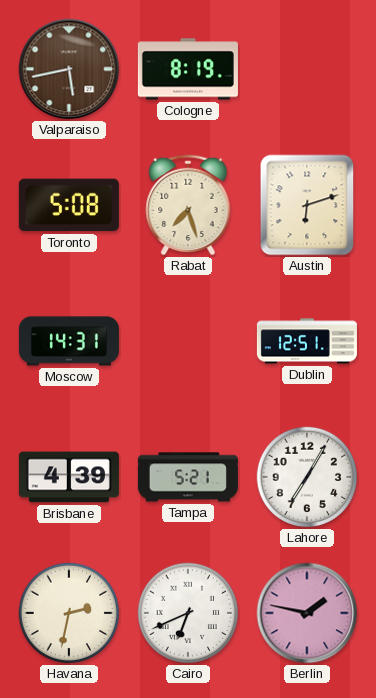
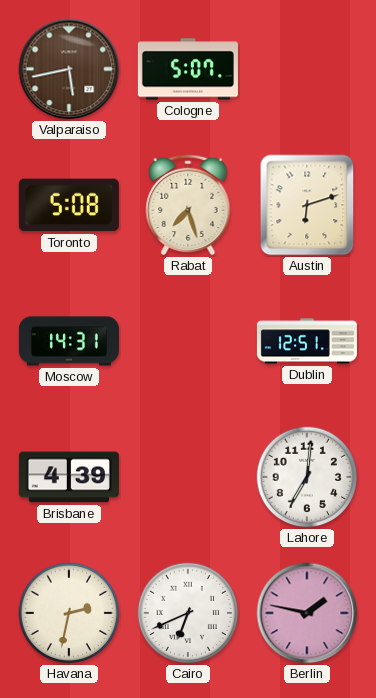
Cologne: 8:19 -> 5:07 (188, 69)
Tampa: 5:21 -> none (188, 477)
Lahore: 7:05 -> 7:01 (307, 477)
